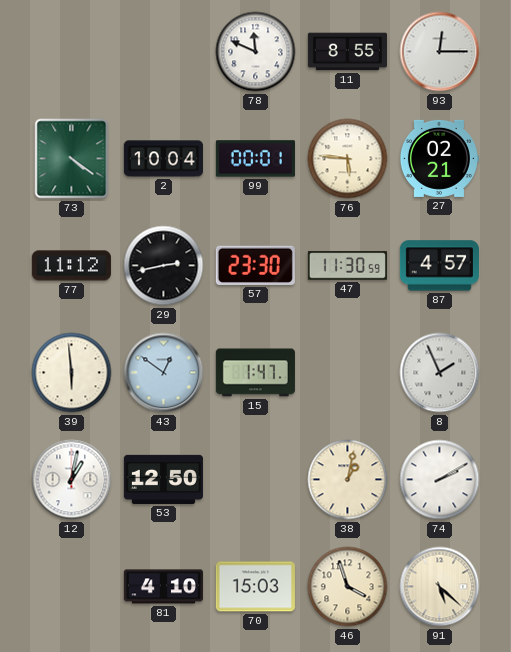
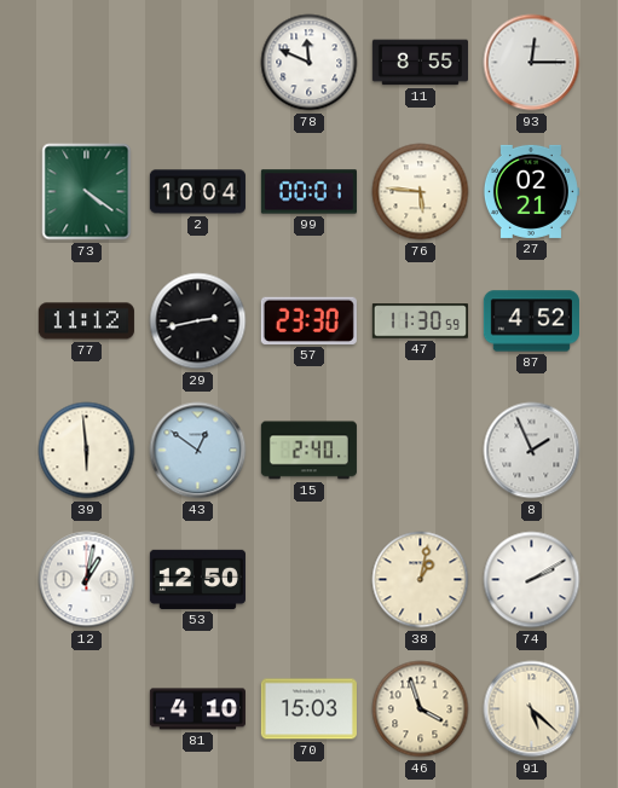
87: 4:57 -> 4:52 (531, 321)
15: 1:47 -> 2:40 (308, 451)
